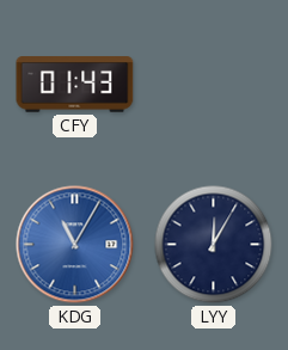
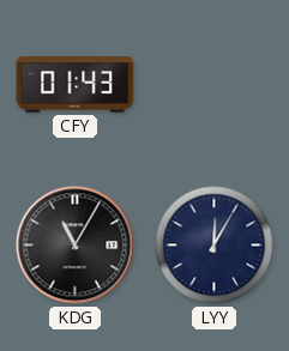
KDG dial: blue -> black (76, 246)
